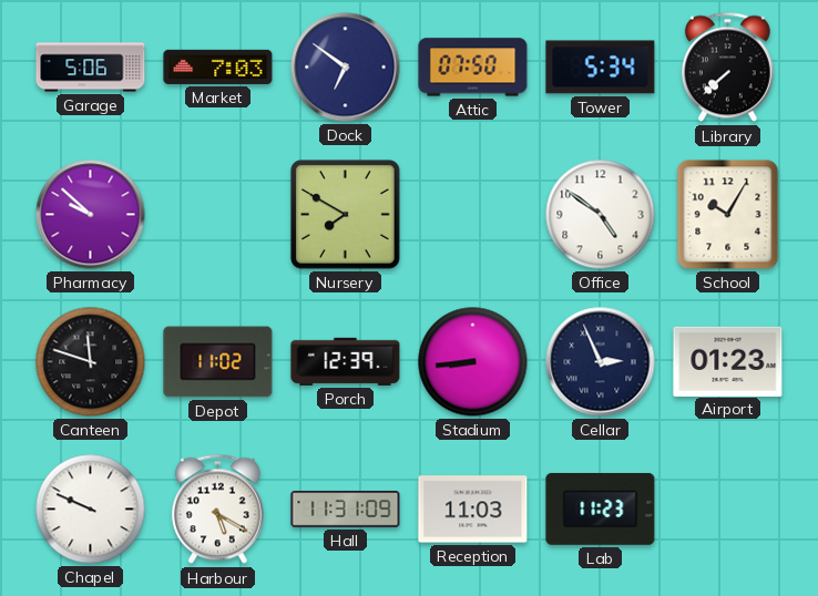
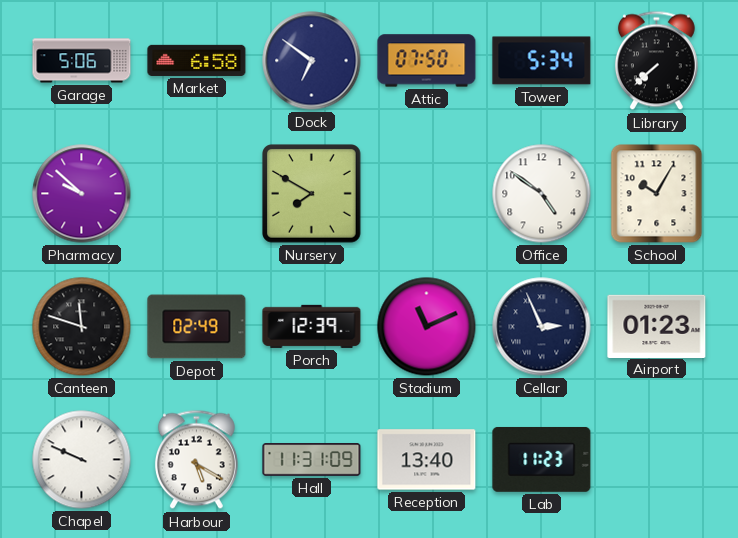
Market: 7:03 -> 6:58 (197, 60)
Depot: 11:02 -> 02:49 (197, 327)
Stadium: 8:44 -> 11:11 (427, 327)
Reception: 11:03 -> 13:40 (427, 460)
